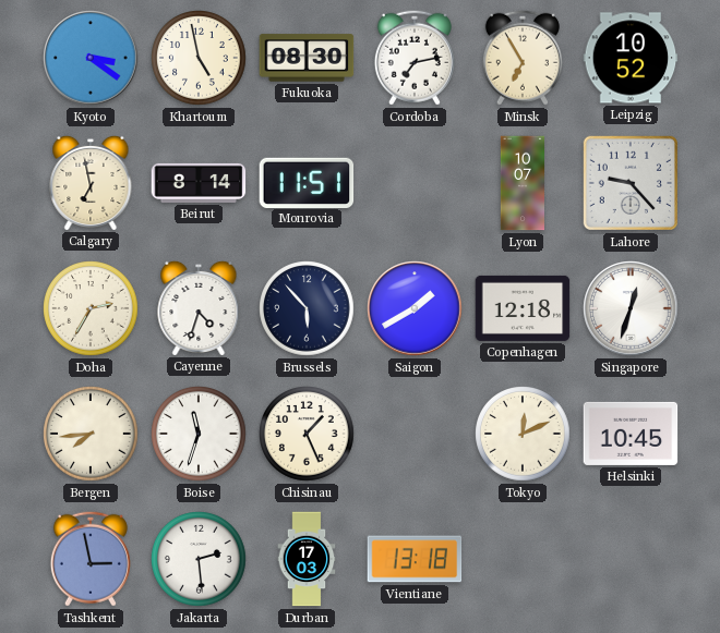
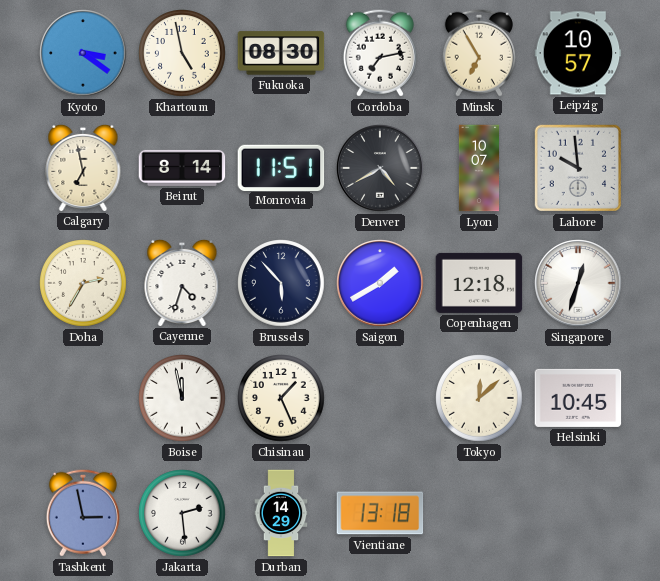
Leipzig: 10:52 -> 10:57 (578, 53)
Denver: none -> 4:40 (380, 168)
Lahore: 9:23 -> 9:59 (578, 168)
Bergen: 7:44 -> none (91, 434)
Boise: 11:33 -> 11:58 (182, 398)
Tokyo: 12:11 -> 12:08 (479, 398)
Durban: 17:03 -> 14:29 (281, 513)
